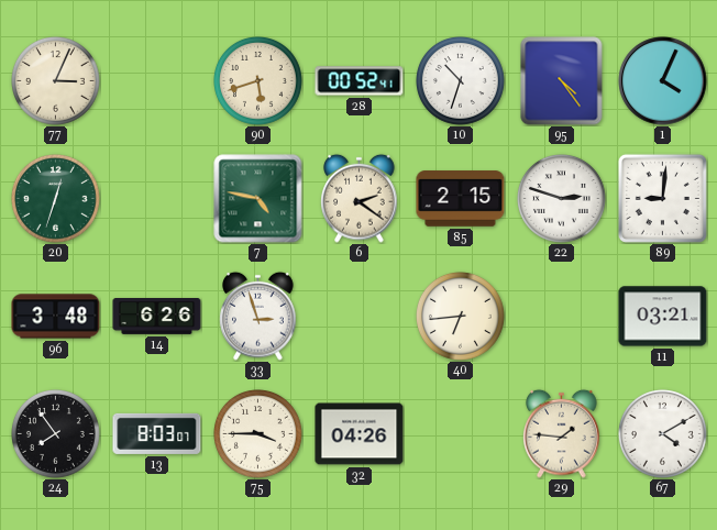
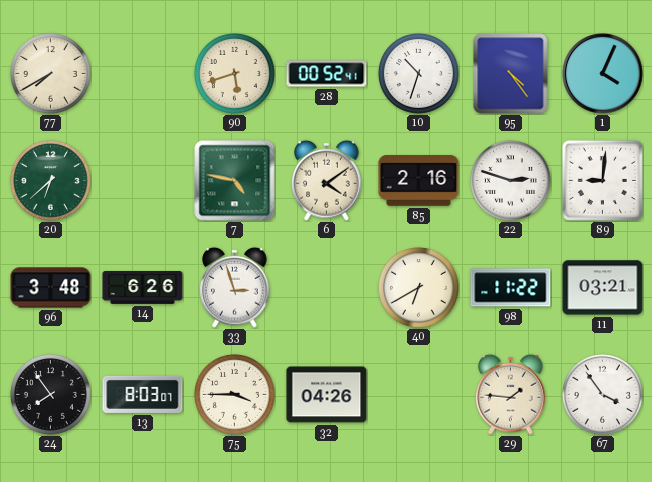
77: 3:04 -> 7:40 (51, 74)
20: 12:33 -> 6:38 (51, 181)
6: 2:21 -> 4:09 (327, 180)
85: 2:15 -> 2:16 (419, 181)
40: 6:44 -> 6:40 (419, 288)
98: none -> 11:22 (511, 288)
67: 4:10 -> 3:54 (603, 395)
